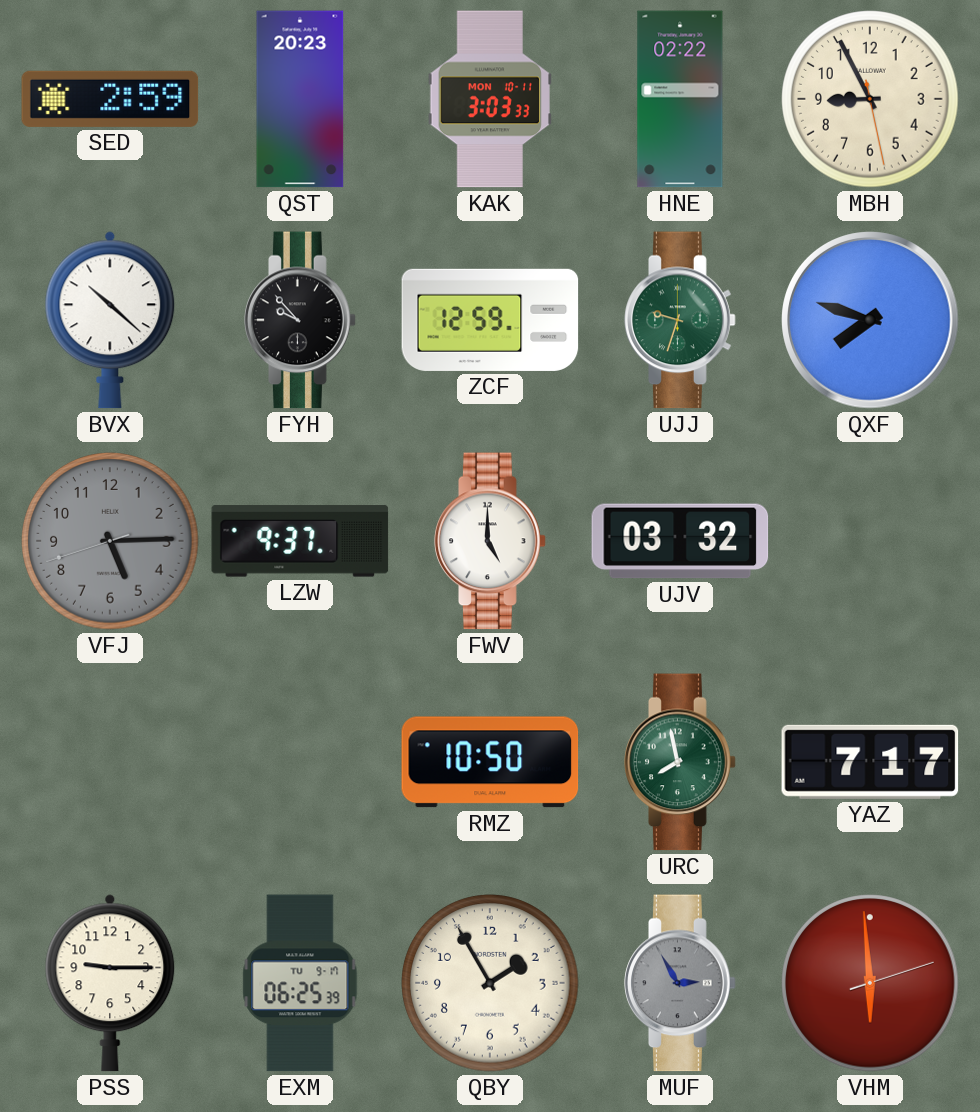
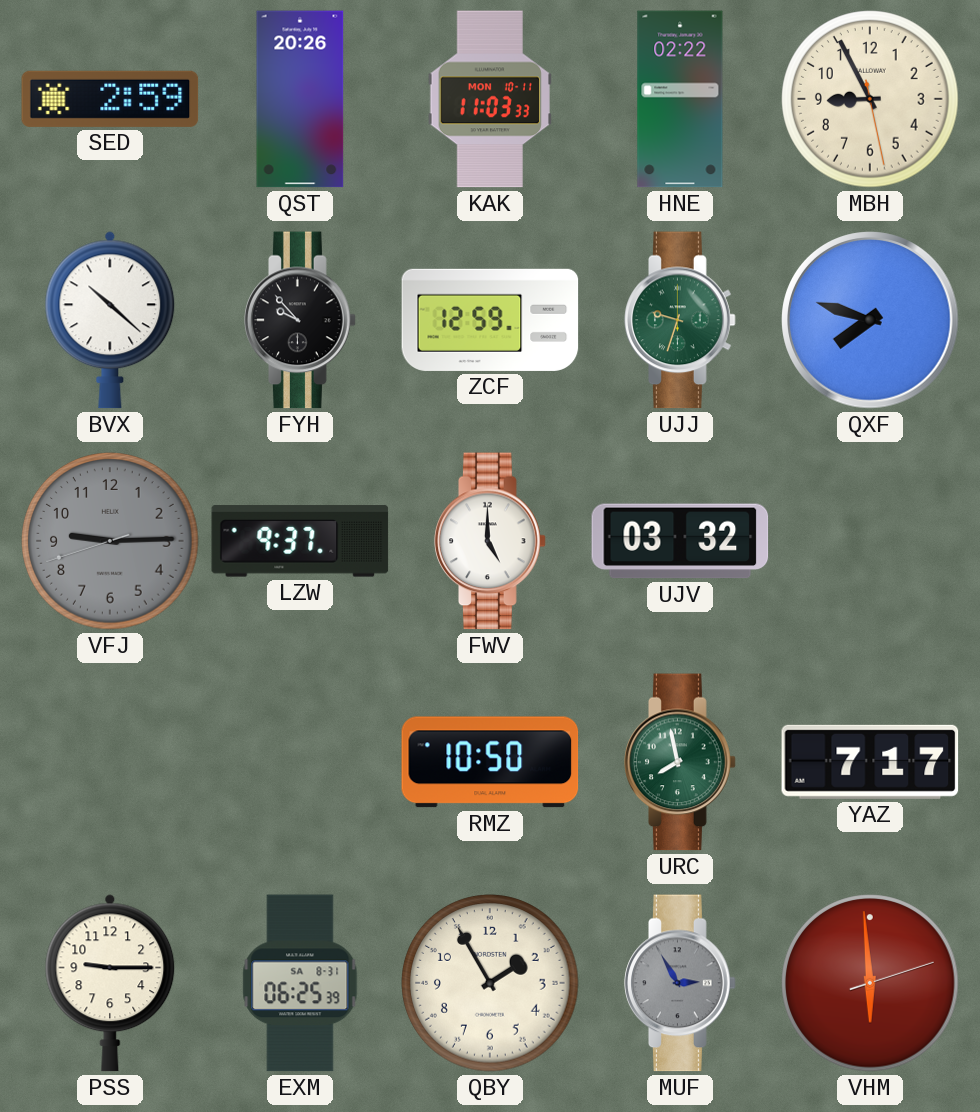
QST: 20:23 -> 20:26 (300, 99)
KAK: 3:03 -> 11:03 (489, 99)
VFJ: 5:14 -> 9:14 (110, 541)
EXM date: TU 9-17 -> SA 8-31 (300, 983)
